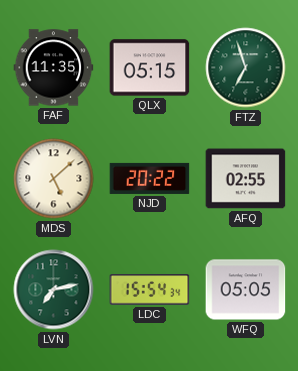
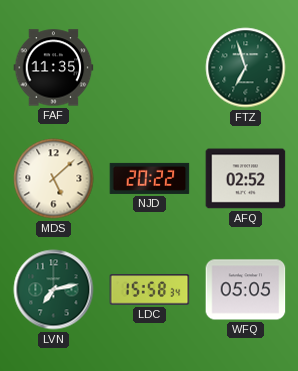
QLX: 05:15 -> none (150, 68)
AFQ: 02:55 -> 02:52 (246, 179)
LDC: 15:54 -> 15:58 (150, 290)
